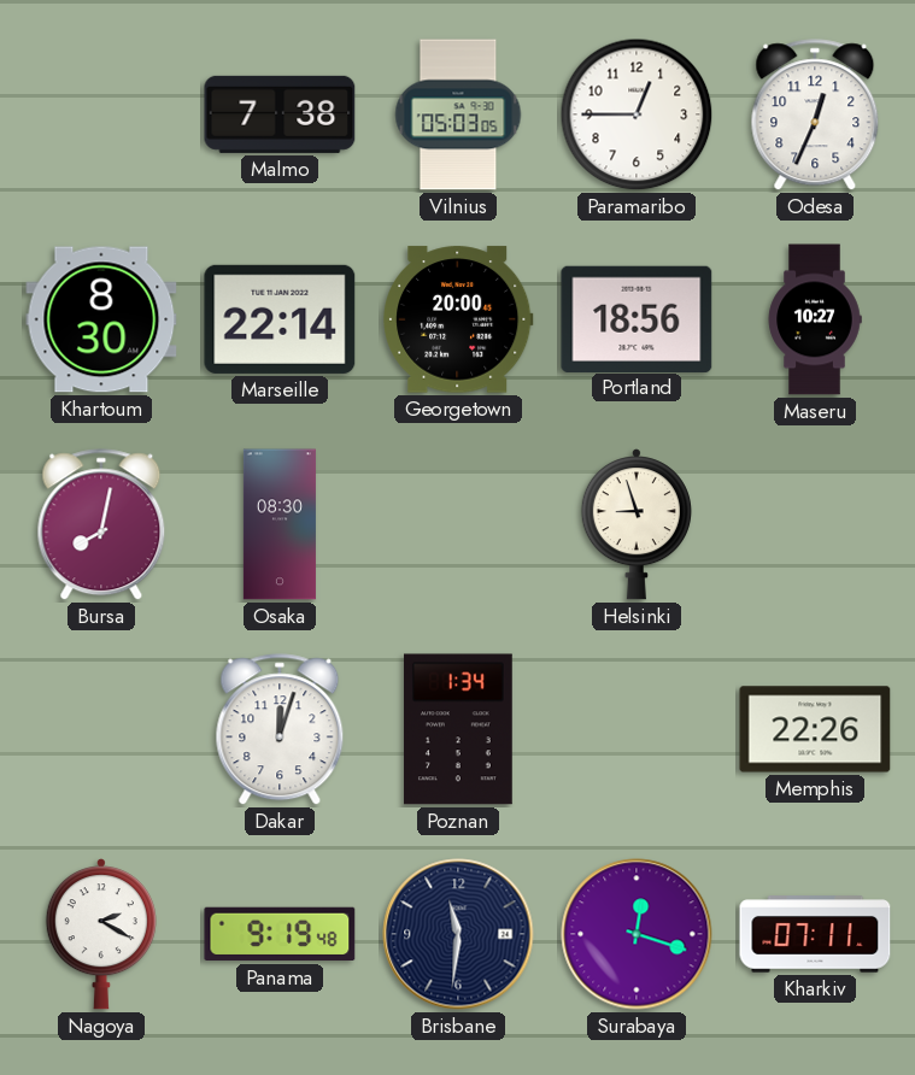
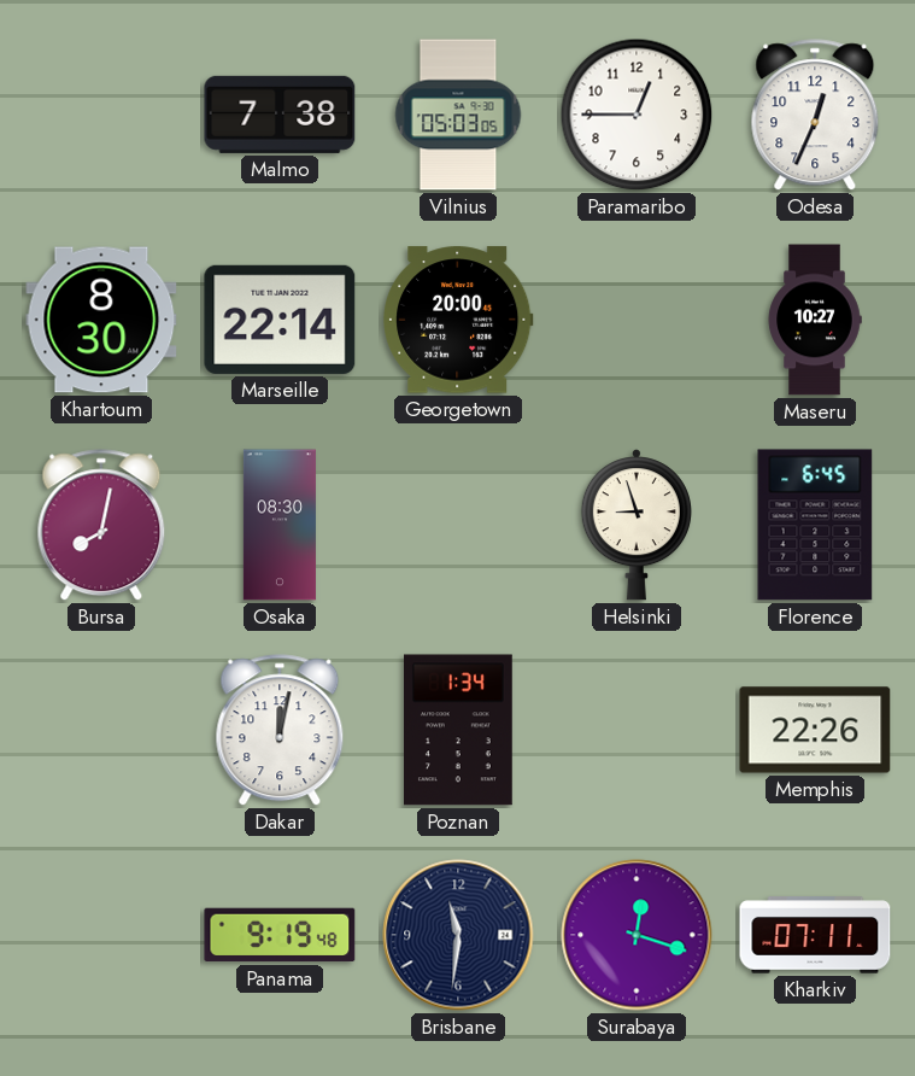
Portland: 18:56 -> none (637, 318)
Florence: none -> 6:45 (815, 525)
Dakar: 12:03 -> 12:02 (280, 731)
Nagoya: 2:20 -> none (101, 934)
